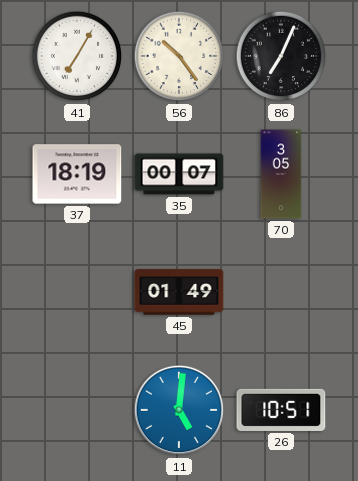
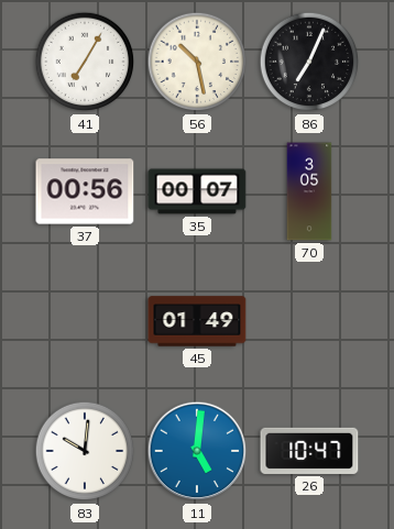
56: 10:24 -> 10:28 (197, 62)
37: 18:19 -> 00:56 (85, 191)
83: none -> 10:01 (85, 451)
26: 10:51 -> 10:47 (309, 451)
